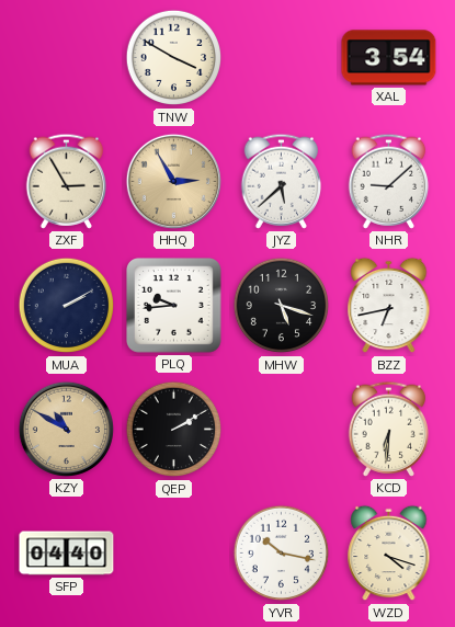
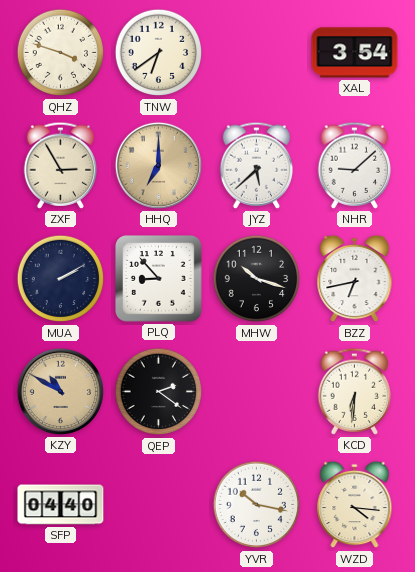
QHZ: none -> 3:48 (61, 53)
TNW: 3:50 -> 6:39 (159, 53)
HHQ: 2:55 -> 7:00 (158, 165)
PLQ: 9:44 -> 8:53 (159, 279)
MHW: 5:18 -> 10:18 (257, 279)
QEP: 2:10 -> 2:21 (159, 392)
WZD: 4:18 -> 4:16 (355, 505)
